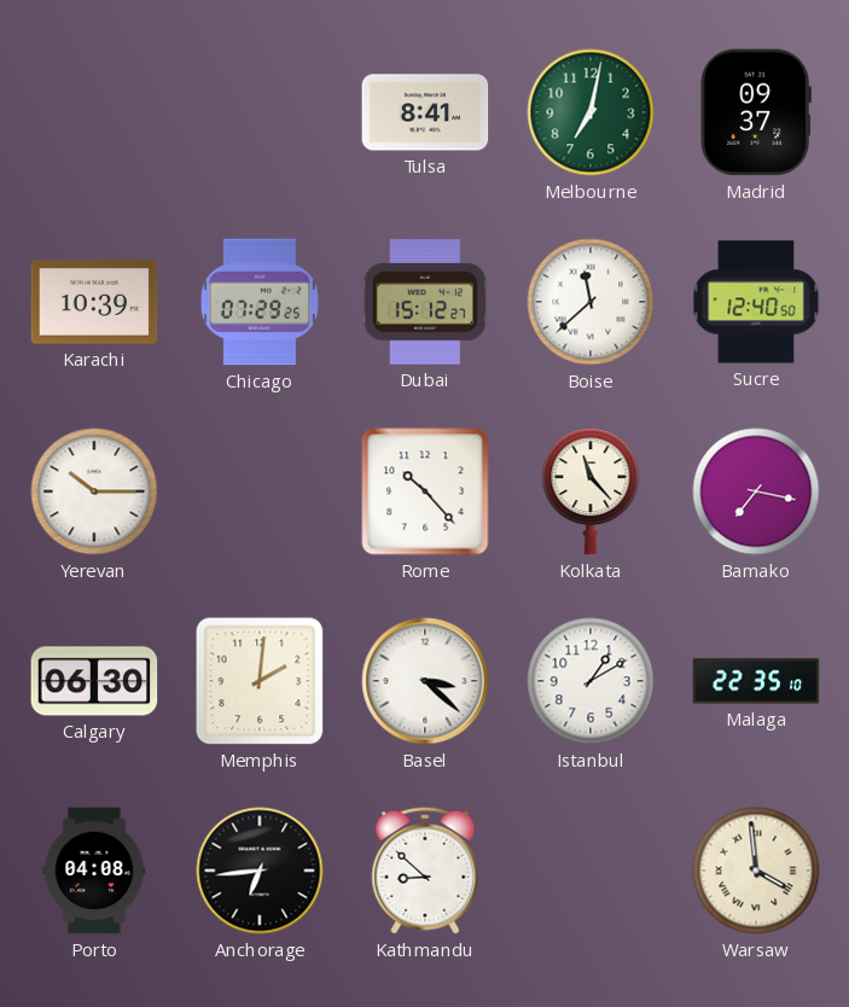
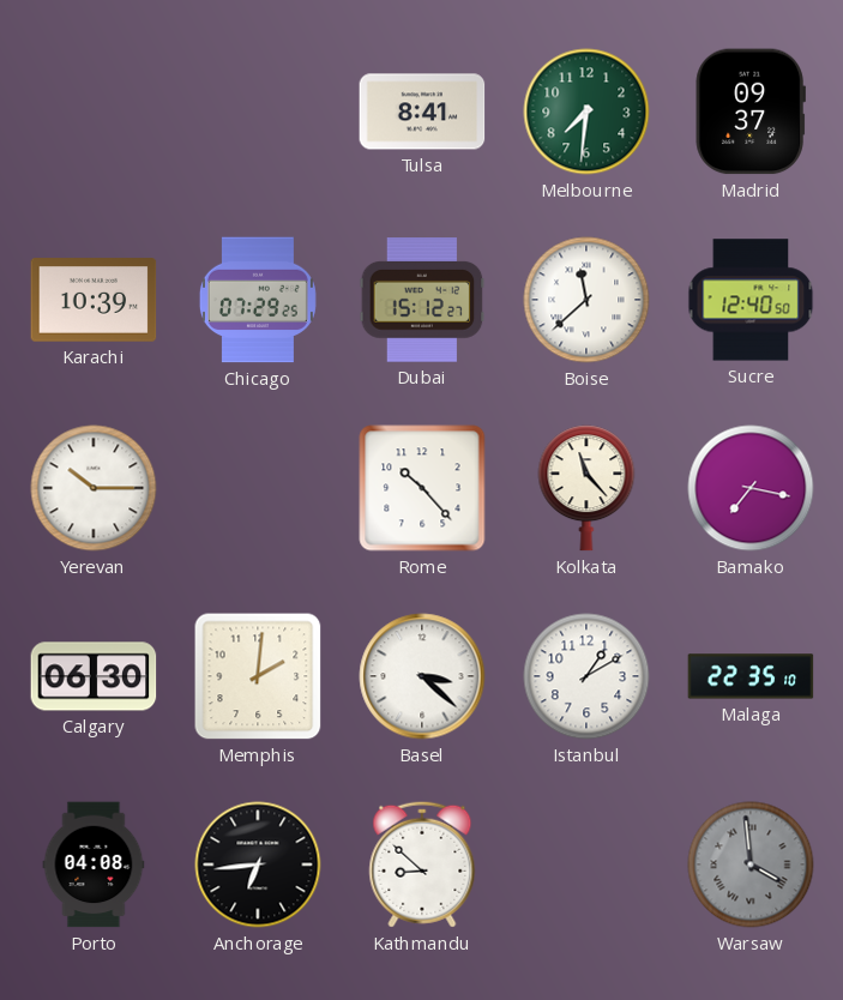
Melbourne: 7:02 -> 7:31 (586, 112)
Warsaw dial: cream -> grey (751, 865)
